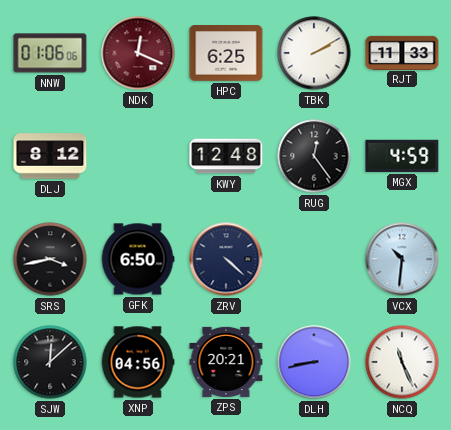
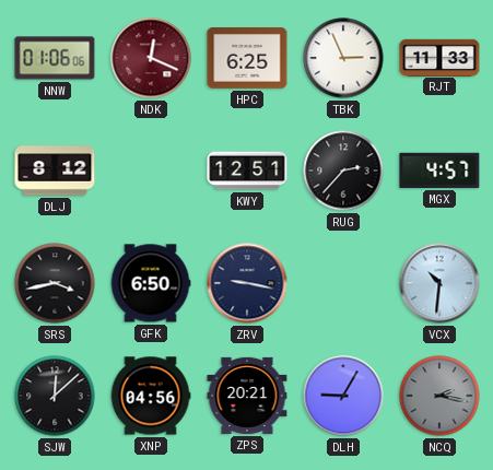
TBK: 2:10 -> 2:56 (343, 58)
KWY: 12:48 -> 12:51 (247, 171)
RUG: 12:24 -> 2:37 (343, 171)
MGX: 4:59 -> 4:57 (439, 171)
ZRV: 4:22 -> 9:17 (247, 283)
DLH: 8:43 -> 9:05 (343, 396)
NCQ: 11:26 -> 2:17 (439, 396)
NCQ dial: white -> grey (439, 396)
